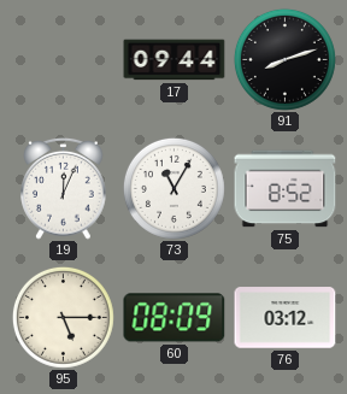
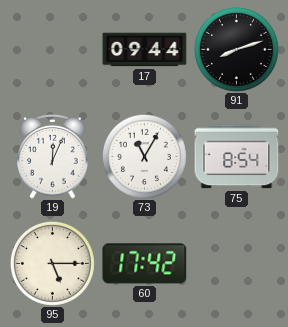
75: 8:52 -> 8:54 (237, 157)
60: 08:09 -> 17:42 (145, 264)
76: 03:12 -> none (286, 318)
